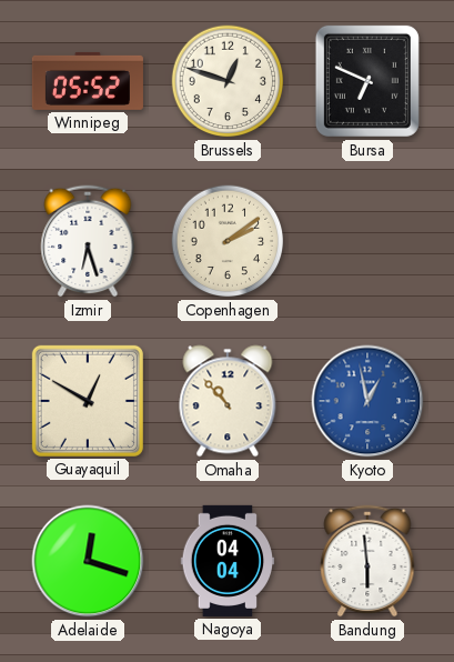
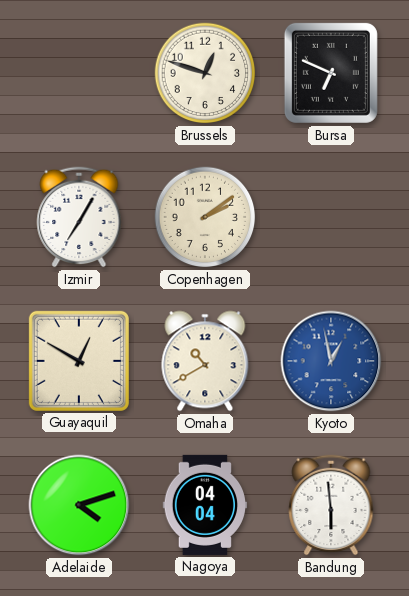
Winnipeg: 05:52 -> none (88, 81)
Izmir: 6:27 -> 7:05 (79, 217)
Omaha: 10:53 -> 10:40 (205, 361)
Adelaide: 12:18 -> 4:12 (79, 505)
